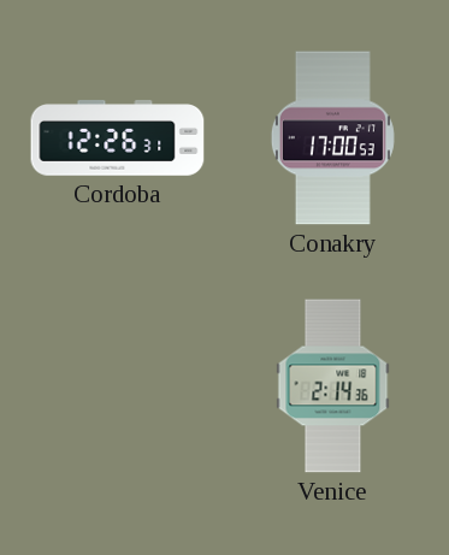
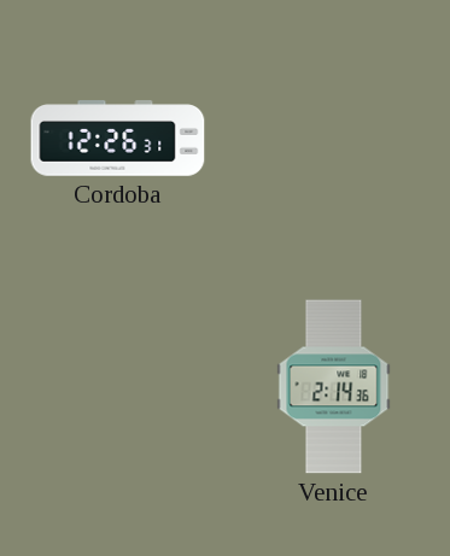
Conakry: 17:00 -> none (332, 138)
